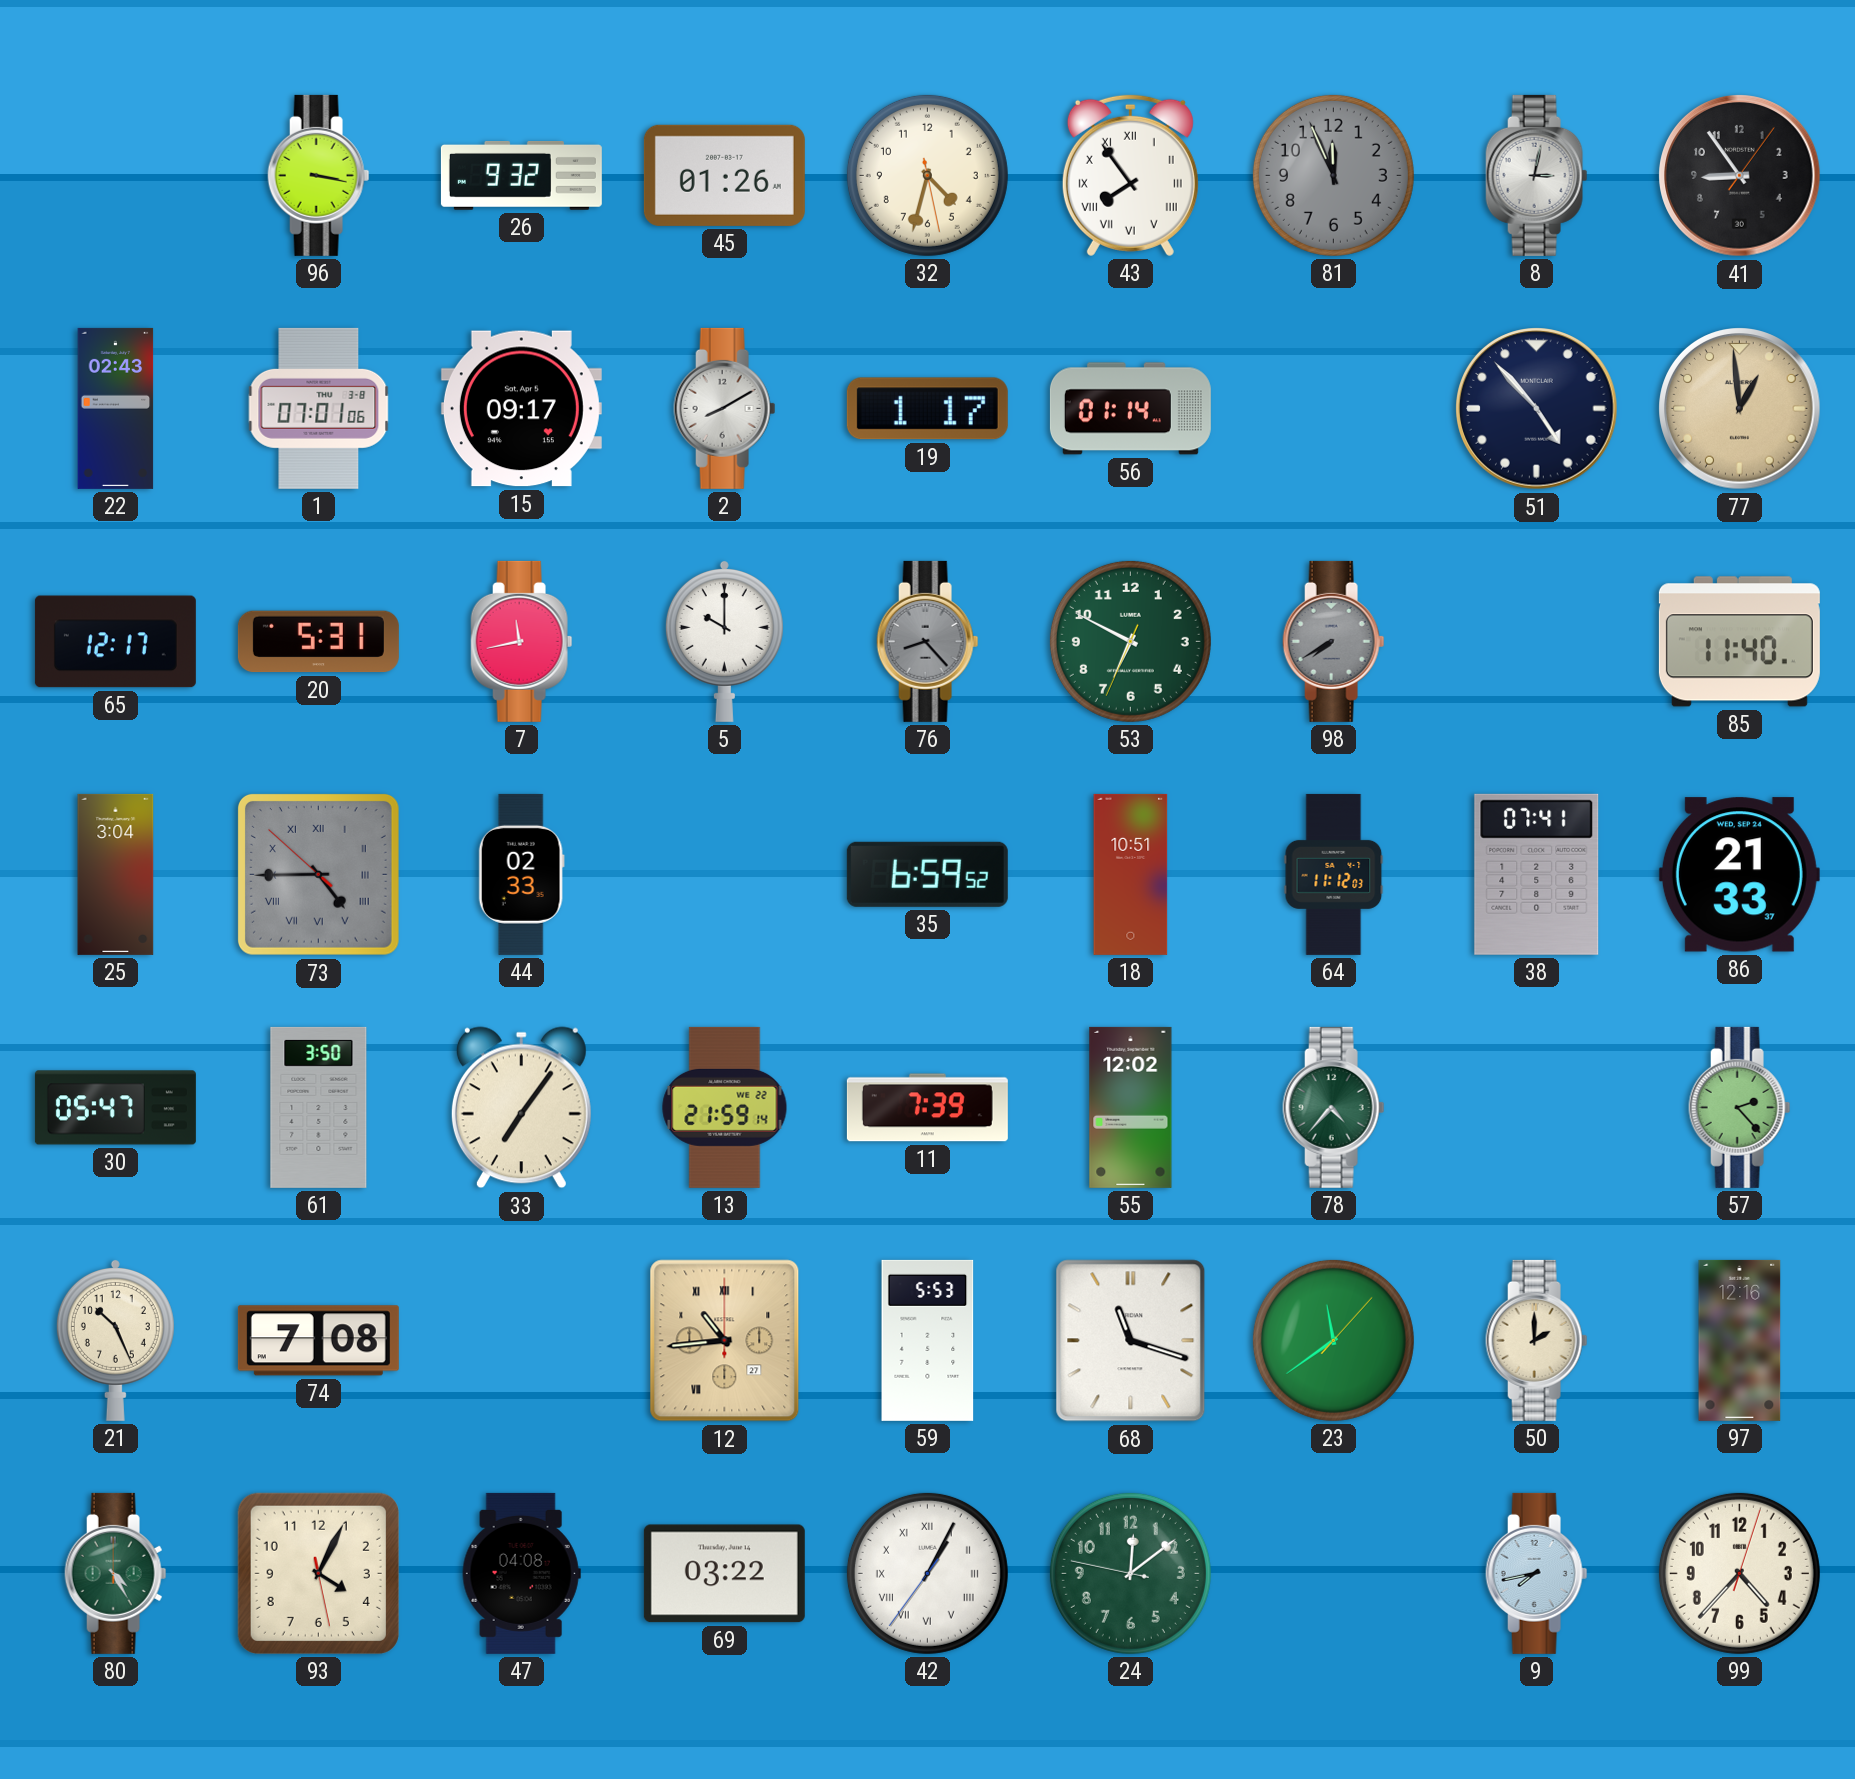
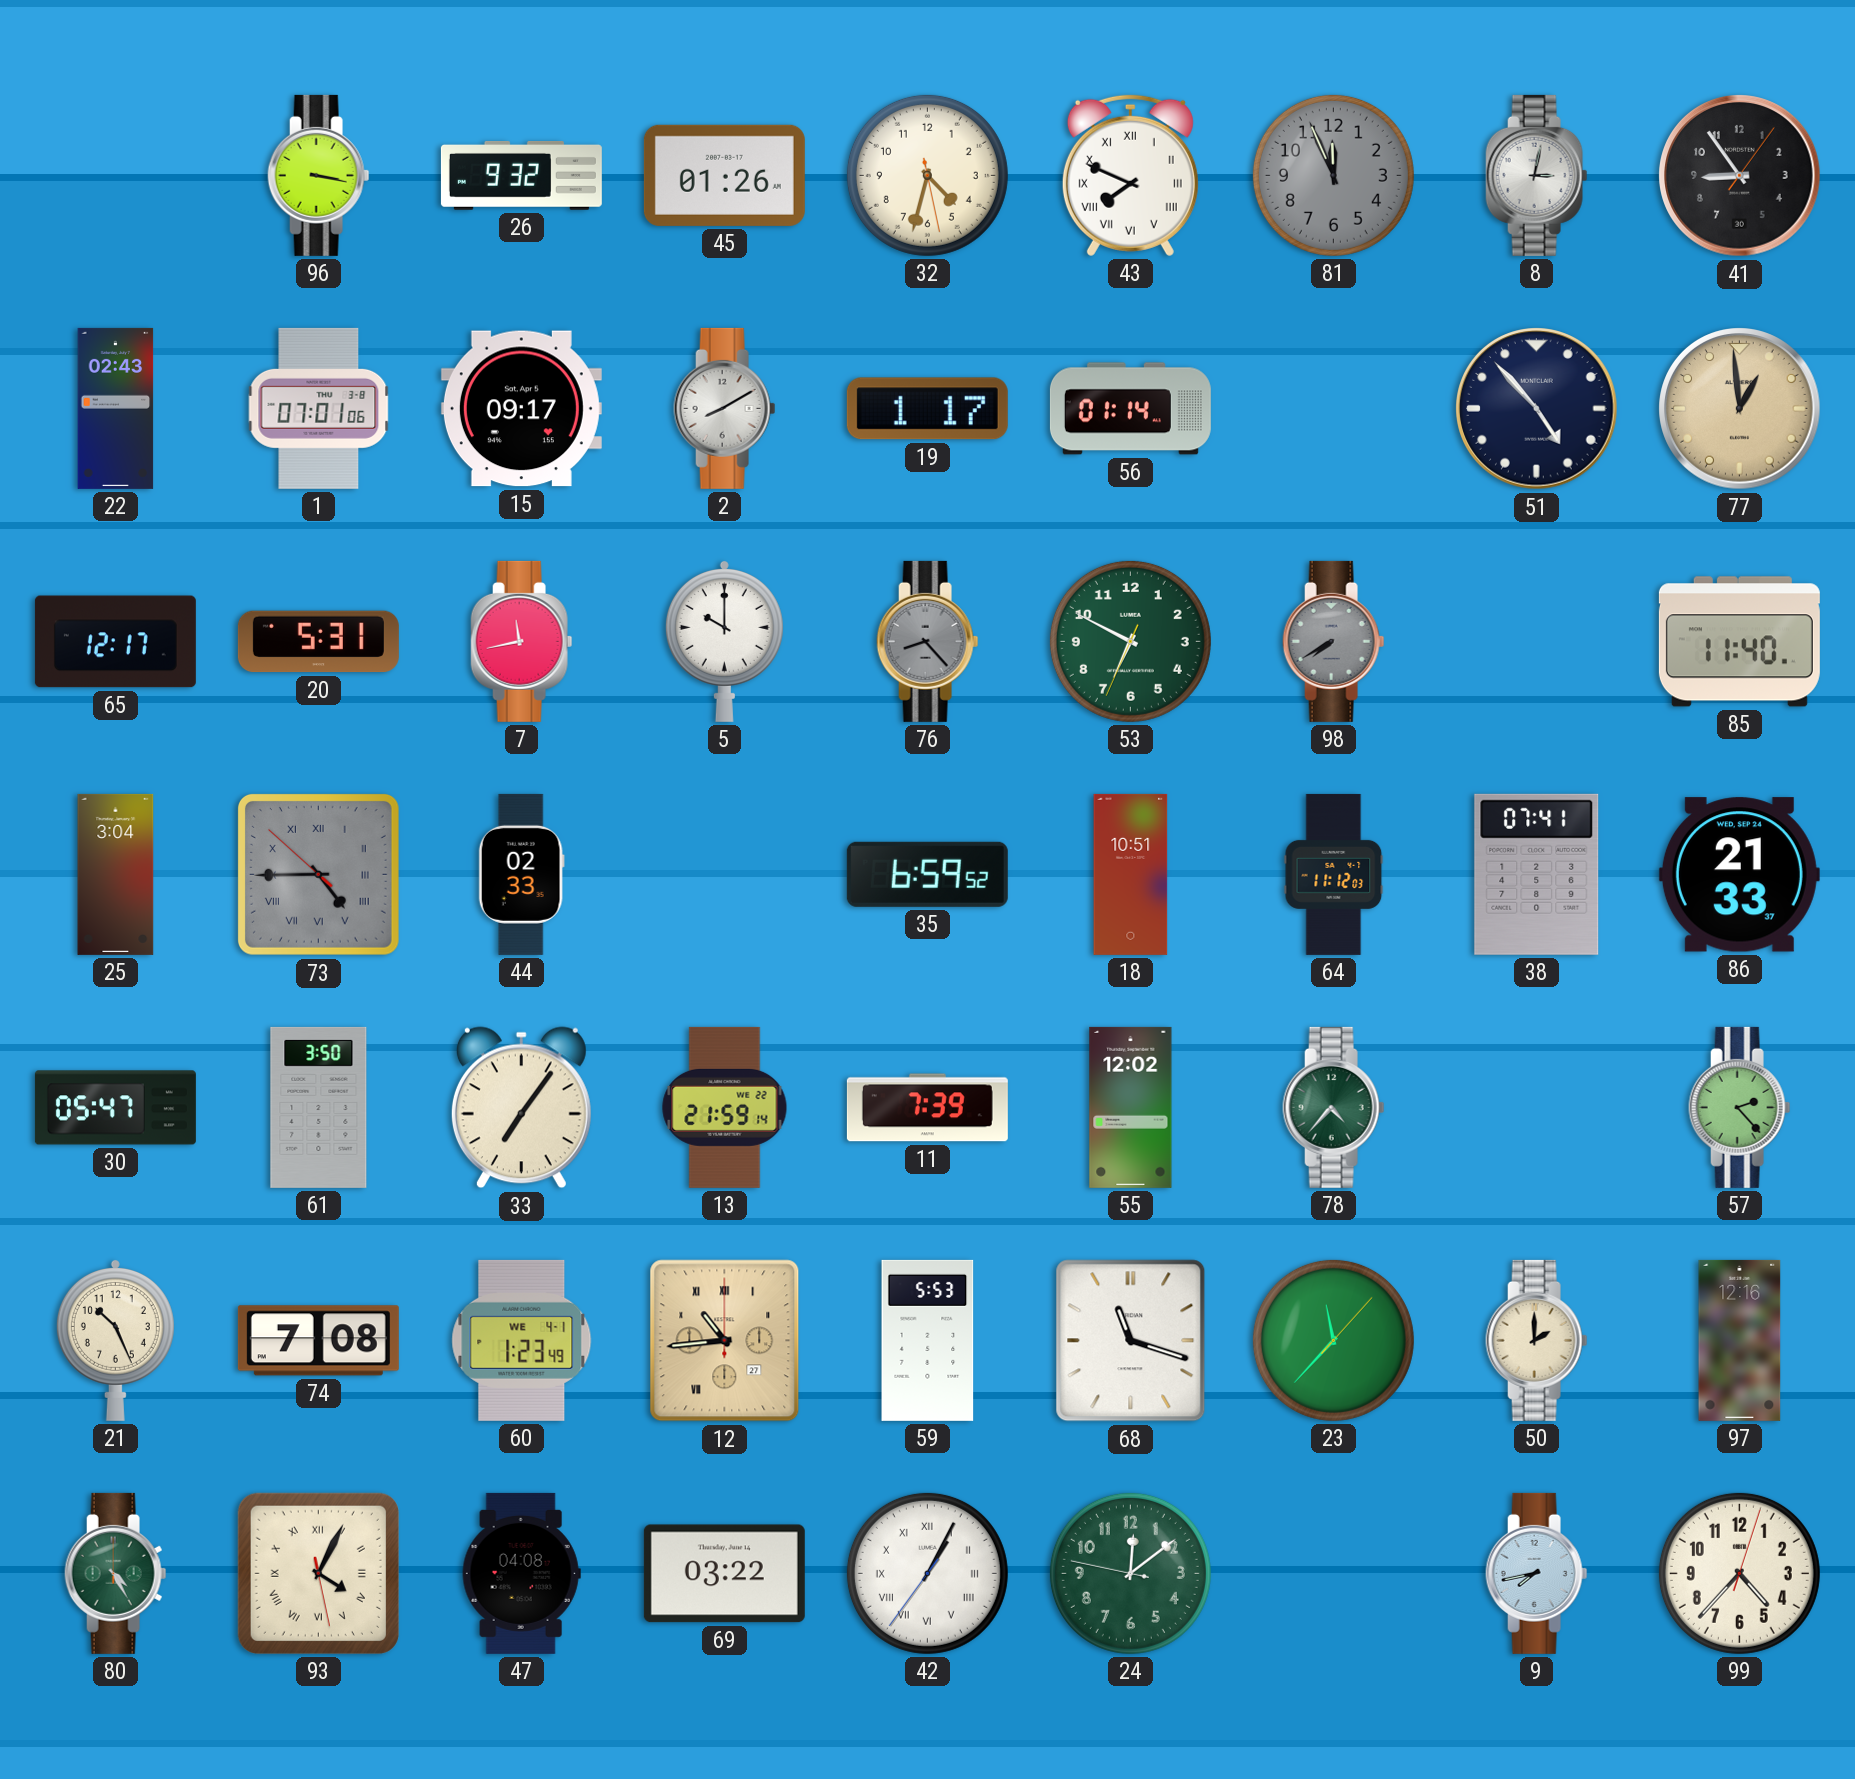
43: 7:54 -> 7:49 (1130, 175)
60: none -> 1:23 (522, 1340)
23: 11:39 -> 11:37 (1333, 1340)
93 numerals: Arabic -> Roman (318, 1573)
